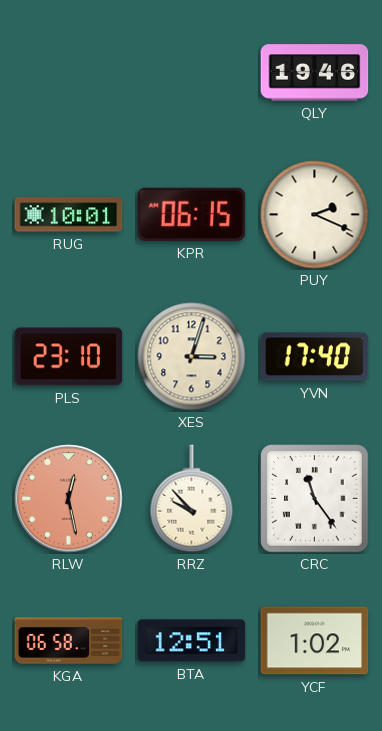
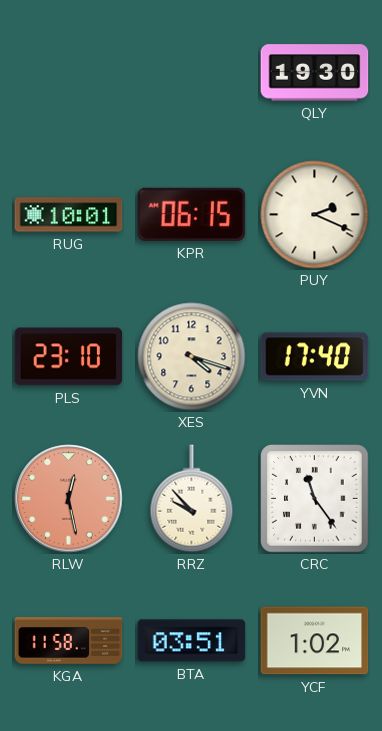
QLY: 19:46 -> 19:30 (315, 73)
XES: 3:03 -> 4:18 (192, 357)
KGA: 06:58 -> 11:58 (69, 641)
BTA: 12:51 -> 03:51 (192, 641)
